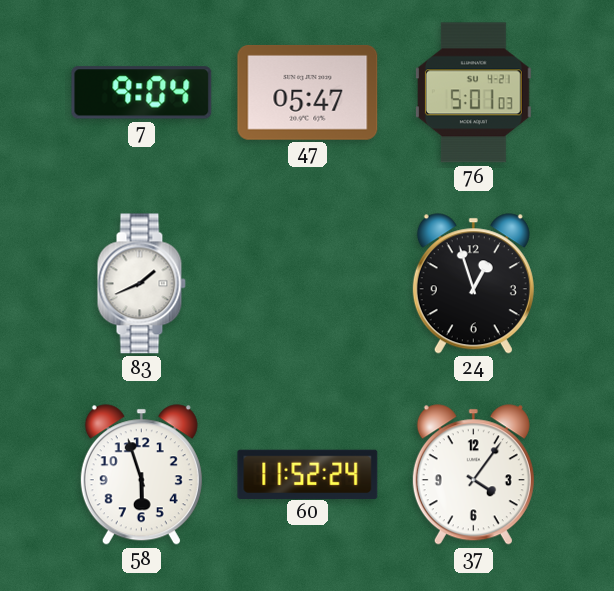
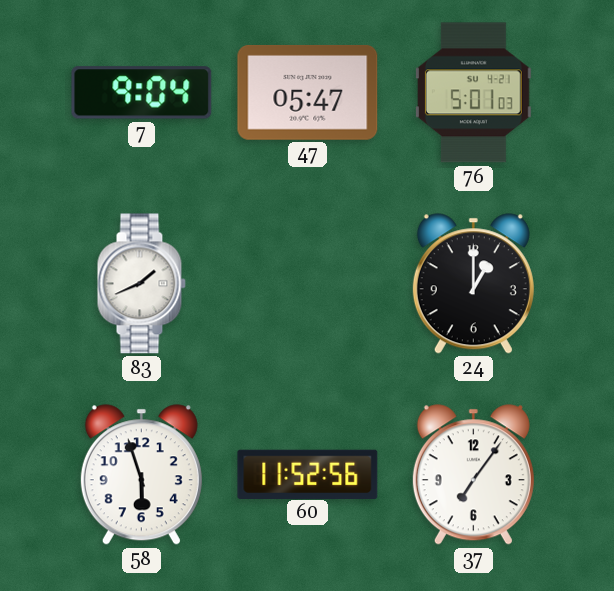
24: 12:57 -> 1:00 (473, 284)
60: 11:52:24 -> 11:52:56 (308, 474)
37: 4:06 -> 7:06 (473, 475)
